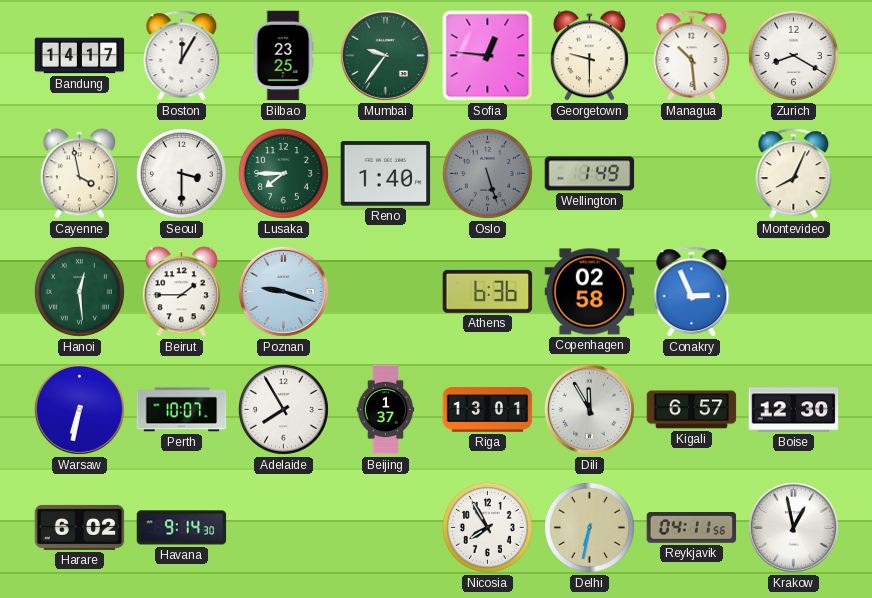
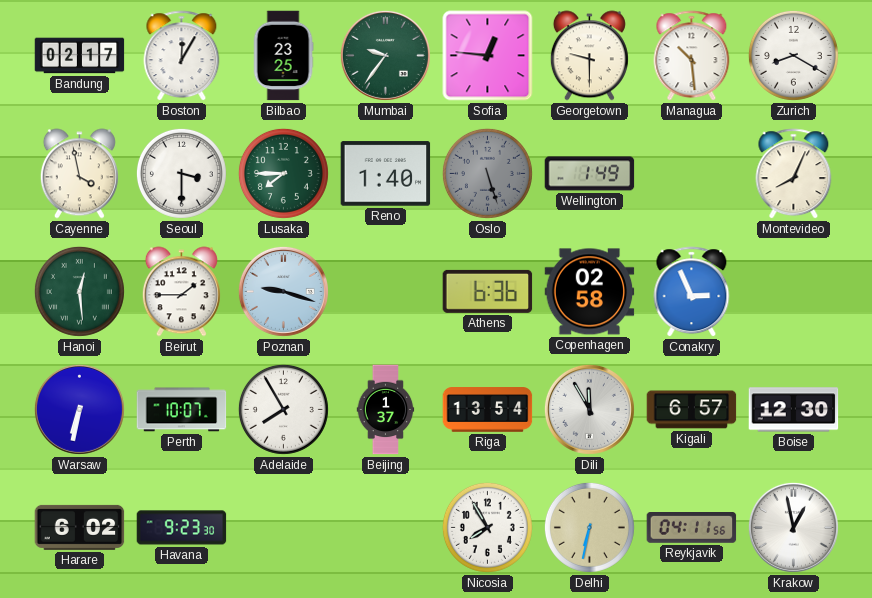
Bandung: 14:17 -> 02:17 (80, 56)
Riga: 13:01 -> 13:54 (488, 410)
Havana: 9:14 -> 9:23 (182, 528)
